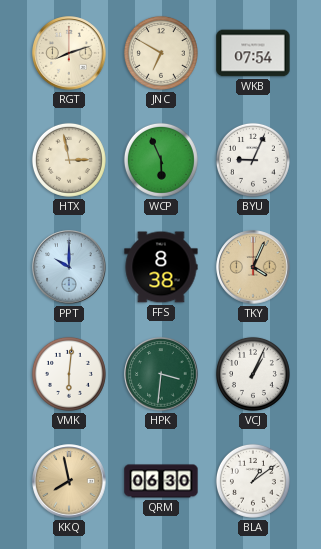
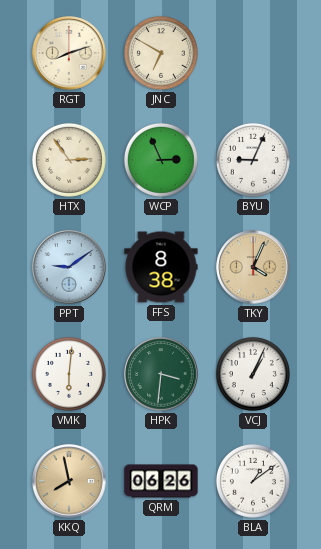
WKB: 07:54 -> none (253, 53)
HTX: 2:58 -> 2:54 (69, 160)
WCP: 5:56 -> 2:56 (161, 160)
PPT: 10:00 -> 9:09 (69, 267)
QRM: 06:30 -> 06:26 (161, 481)
